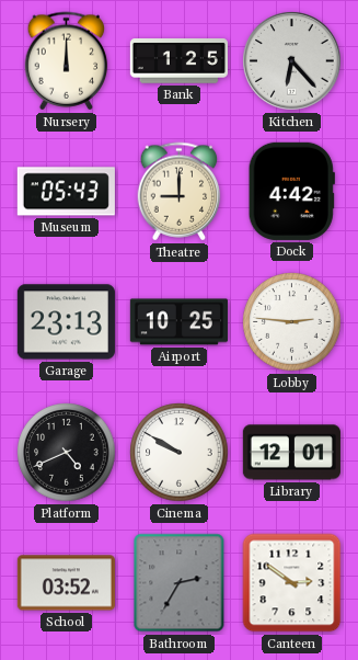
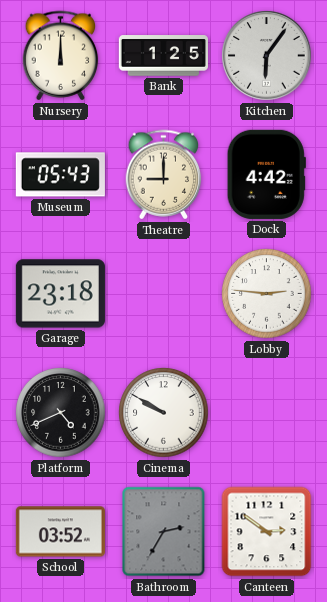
Kitchen: 6:23 -> 6:06 (267, 56)
Garage: 23:13 -> 23:18 (60, 294)
Airport: 10:25 -> none (178, 322)
Library: 12:01 -> none (291, 453)
